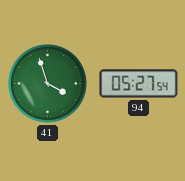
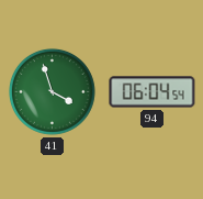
94: 05:27 -> 06:04 (153, 92)
